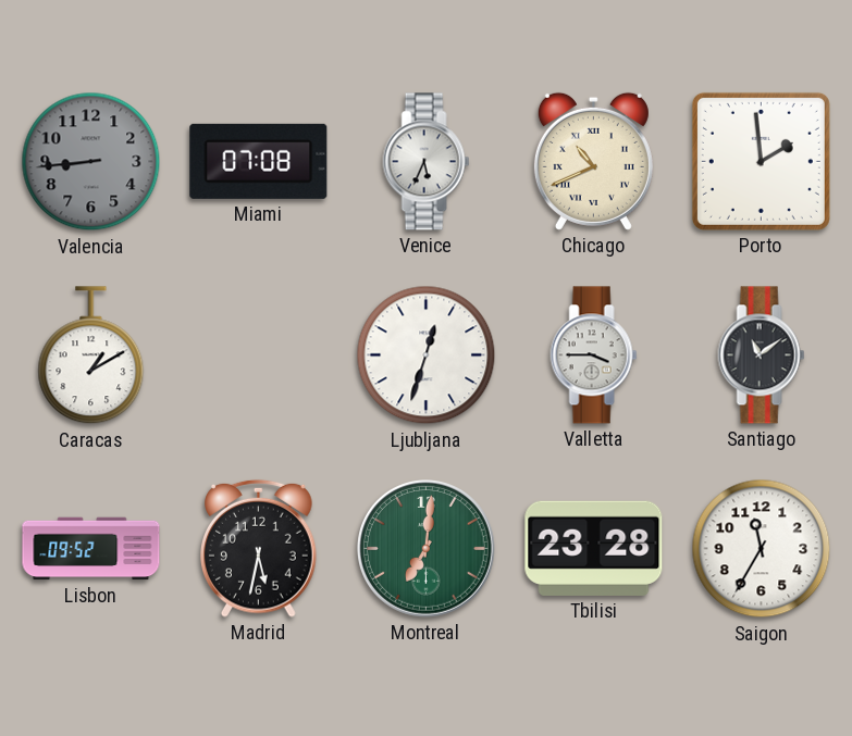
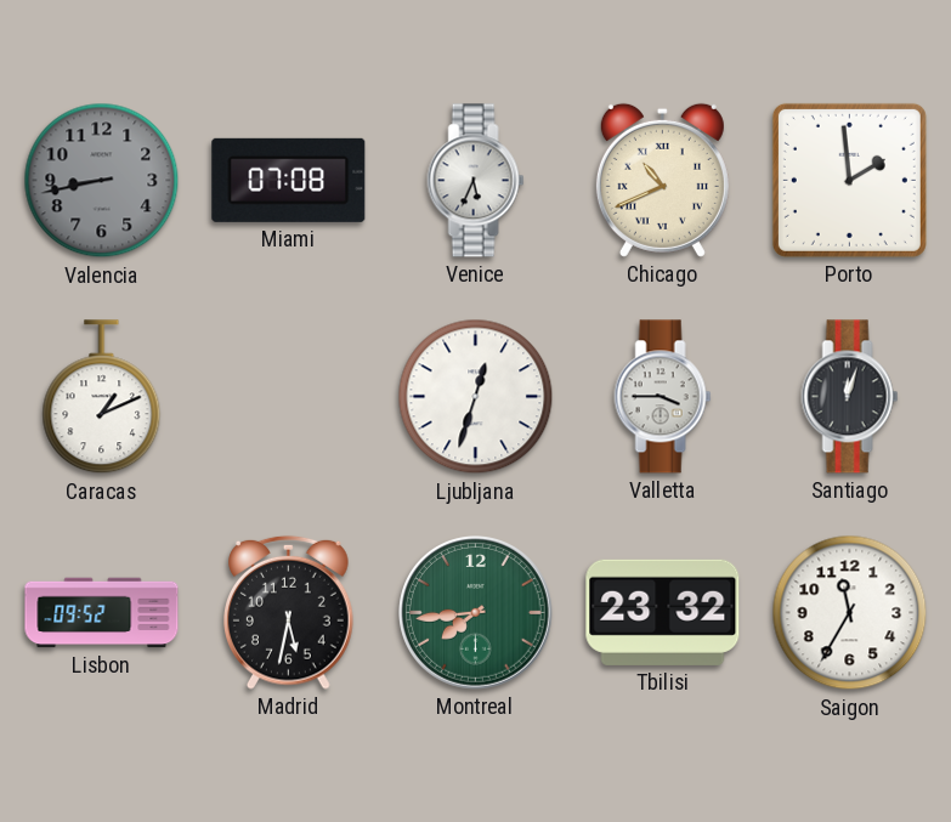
Valencia: 8:44 -> 8:43 (102, 181)
Caracas: 1:10 -> 1:11 (102, 397)
Santiago: 11:09 -> 12:03 (850, 397)
Montreal: 7:01 -> 7:44 (476, 613)
Tbilisi: 23:28 -> 23:32 (663, 612)
